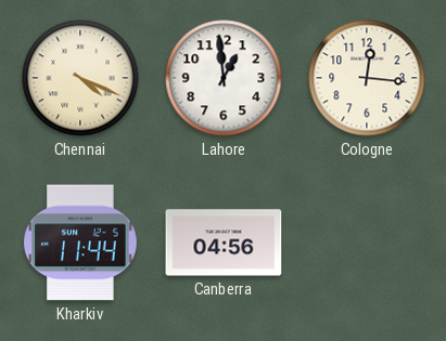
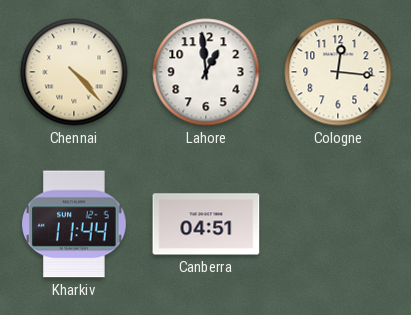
Chennai: 4:19 -> 4:23 (74, 72)
Canberra: 04:56 -> 04:51 (206, 224)
